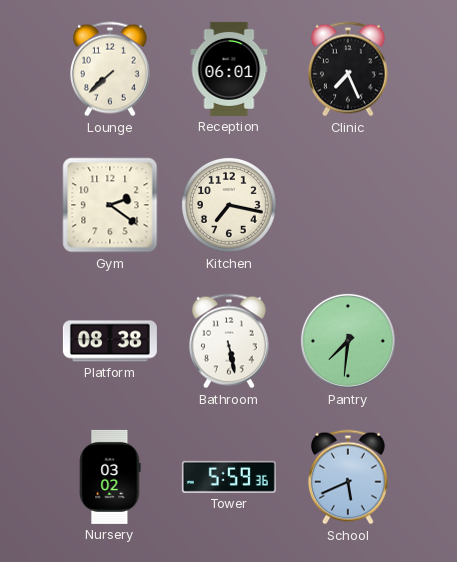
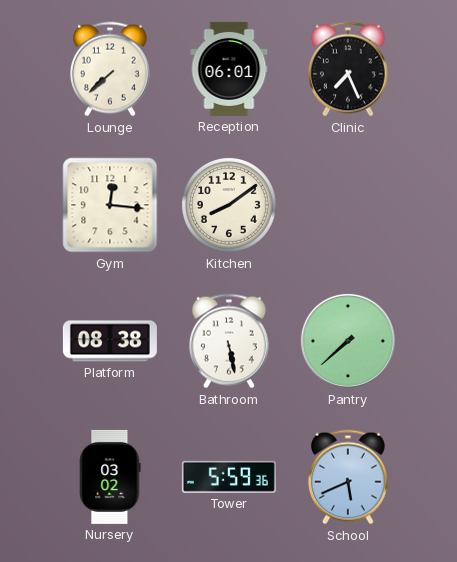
Gym: 2:21 -> 12:16 (110, 205)
Kitchen: 7:17 -> 8:09 (229, 205)
Pantry: 7:31 -> 7:38 (348, 341)
